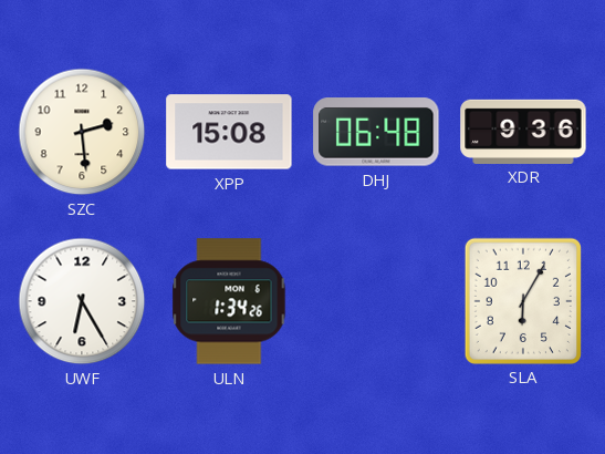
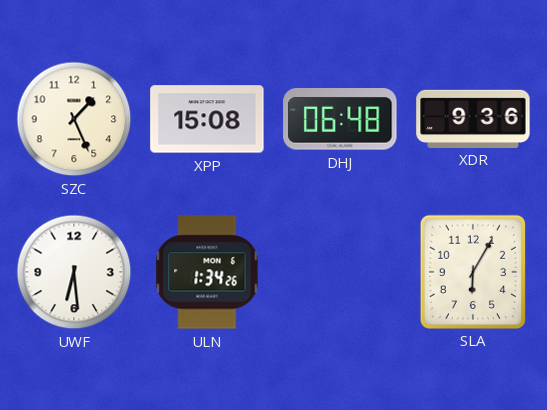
SZC: 2:29 -> 1:26 (74, 119)
UWF: 6:25 -> 6:29 (74, 272)
